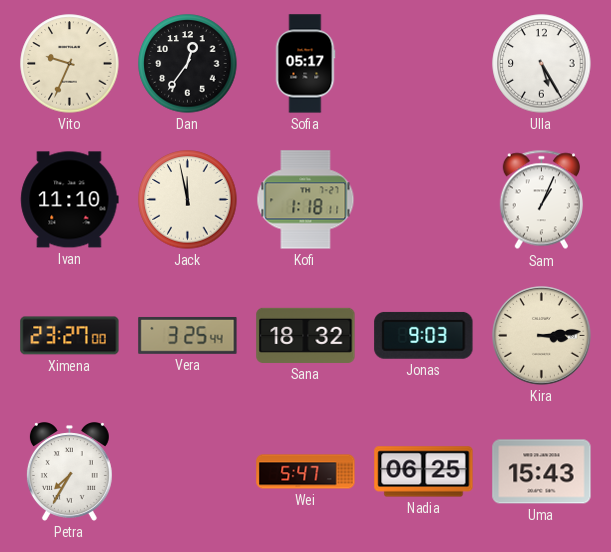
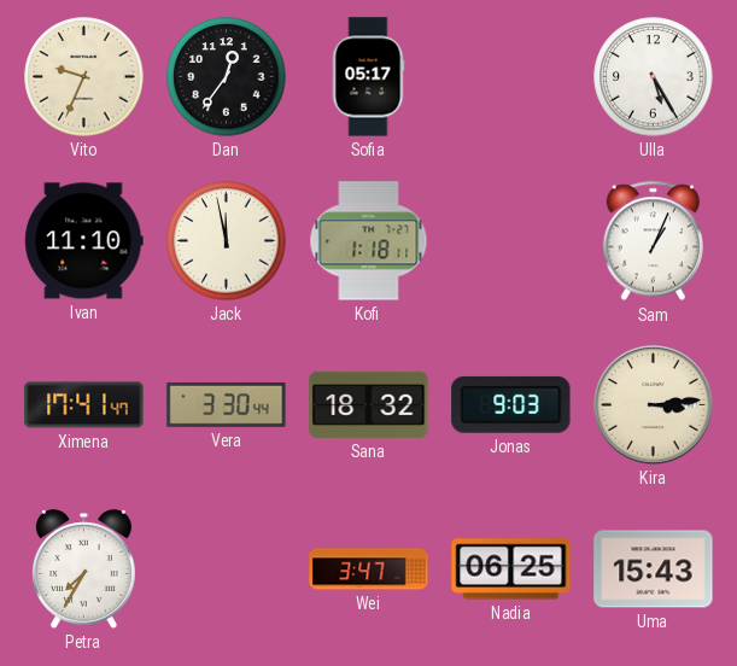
Ximena: 23:27 -> 17:41 (84, 405)
Vera: 3:25 -> 3:30 (227, 404)
Wei: 5:47 -> 3:47 (369, 569)
